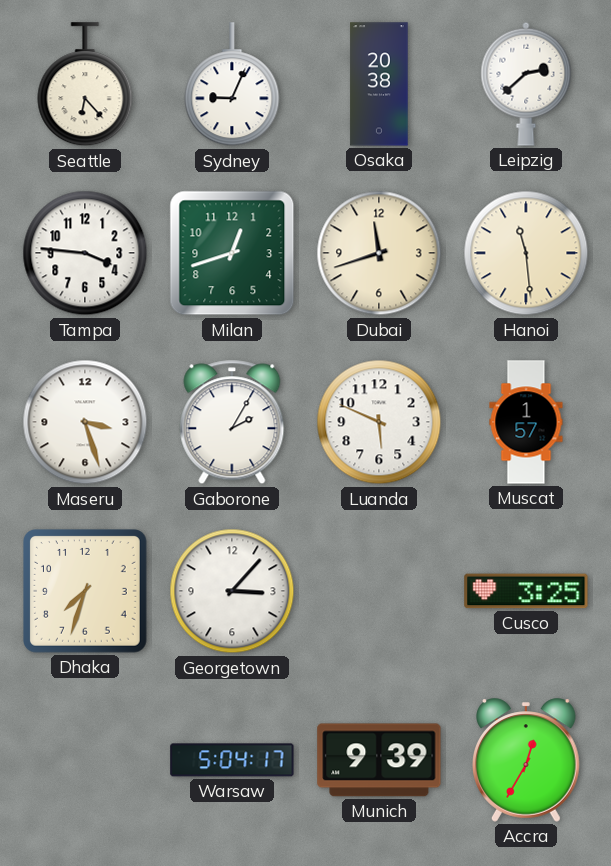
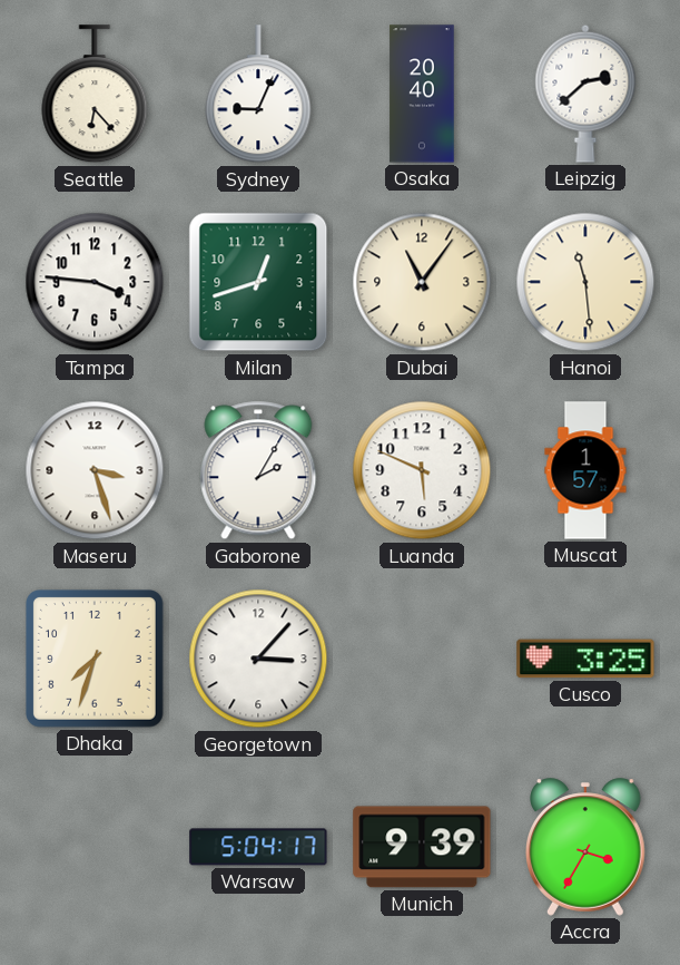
Osaka: 20:38 -> 20:40 (422, 94)
Dubai: 11:42 -> 11:06 (422, 282)
Accra: 12:35 -> 3:35 (587, 847)
